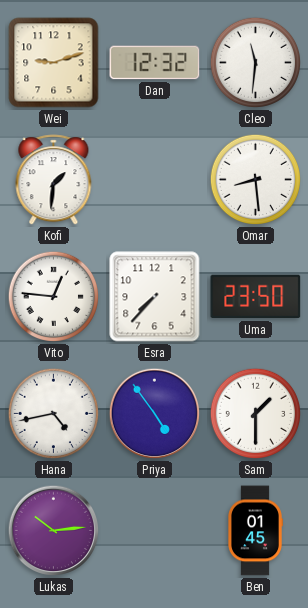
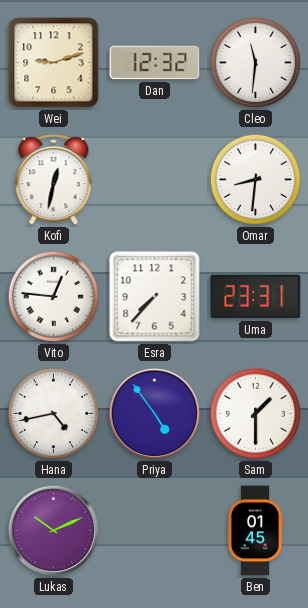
Kofi: 1:31 -> 12:32 (54, 180)
Omar: 8:29 -> 8:31 (256, 180)
Uma: 23:50 -> 23:31 (256, 297)
Lukas: 10:14 -> 10:11 (54, 531)
